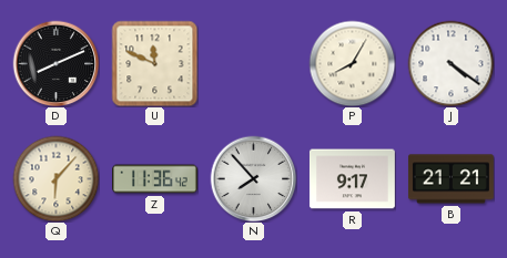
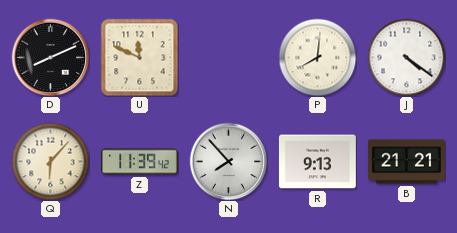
P: 8:05 -> 8:01 (317, 57)
Z: 11:36 -> 11:39 (140, 162)
R: 9:17 -> 9:13 (317, 162)
